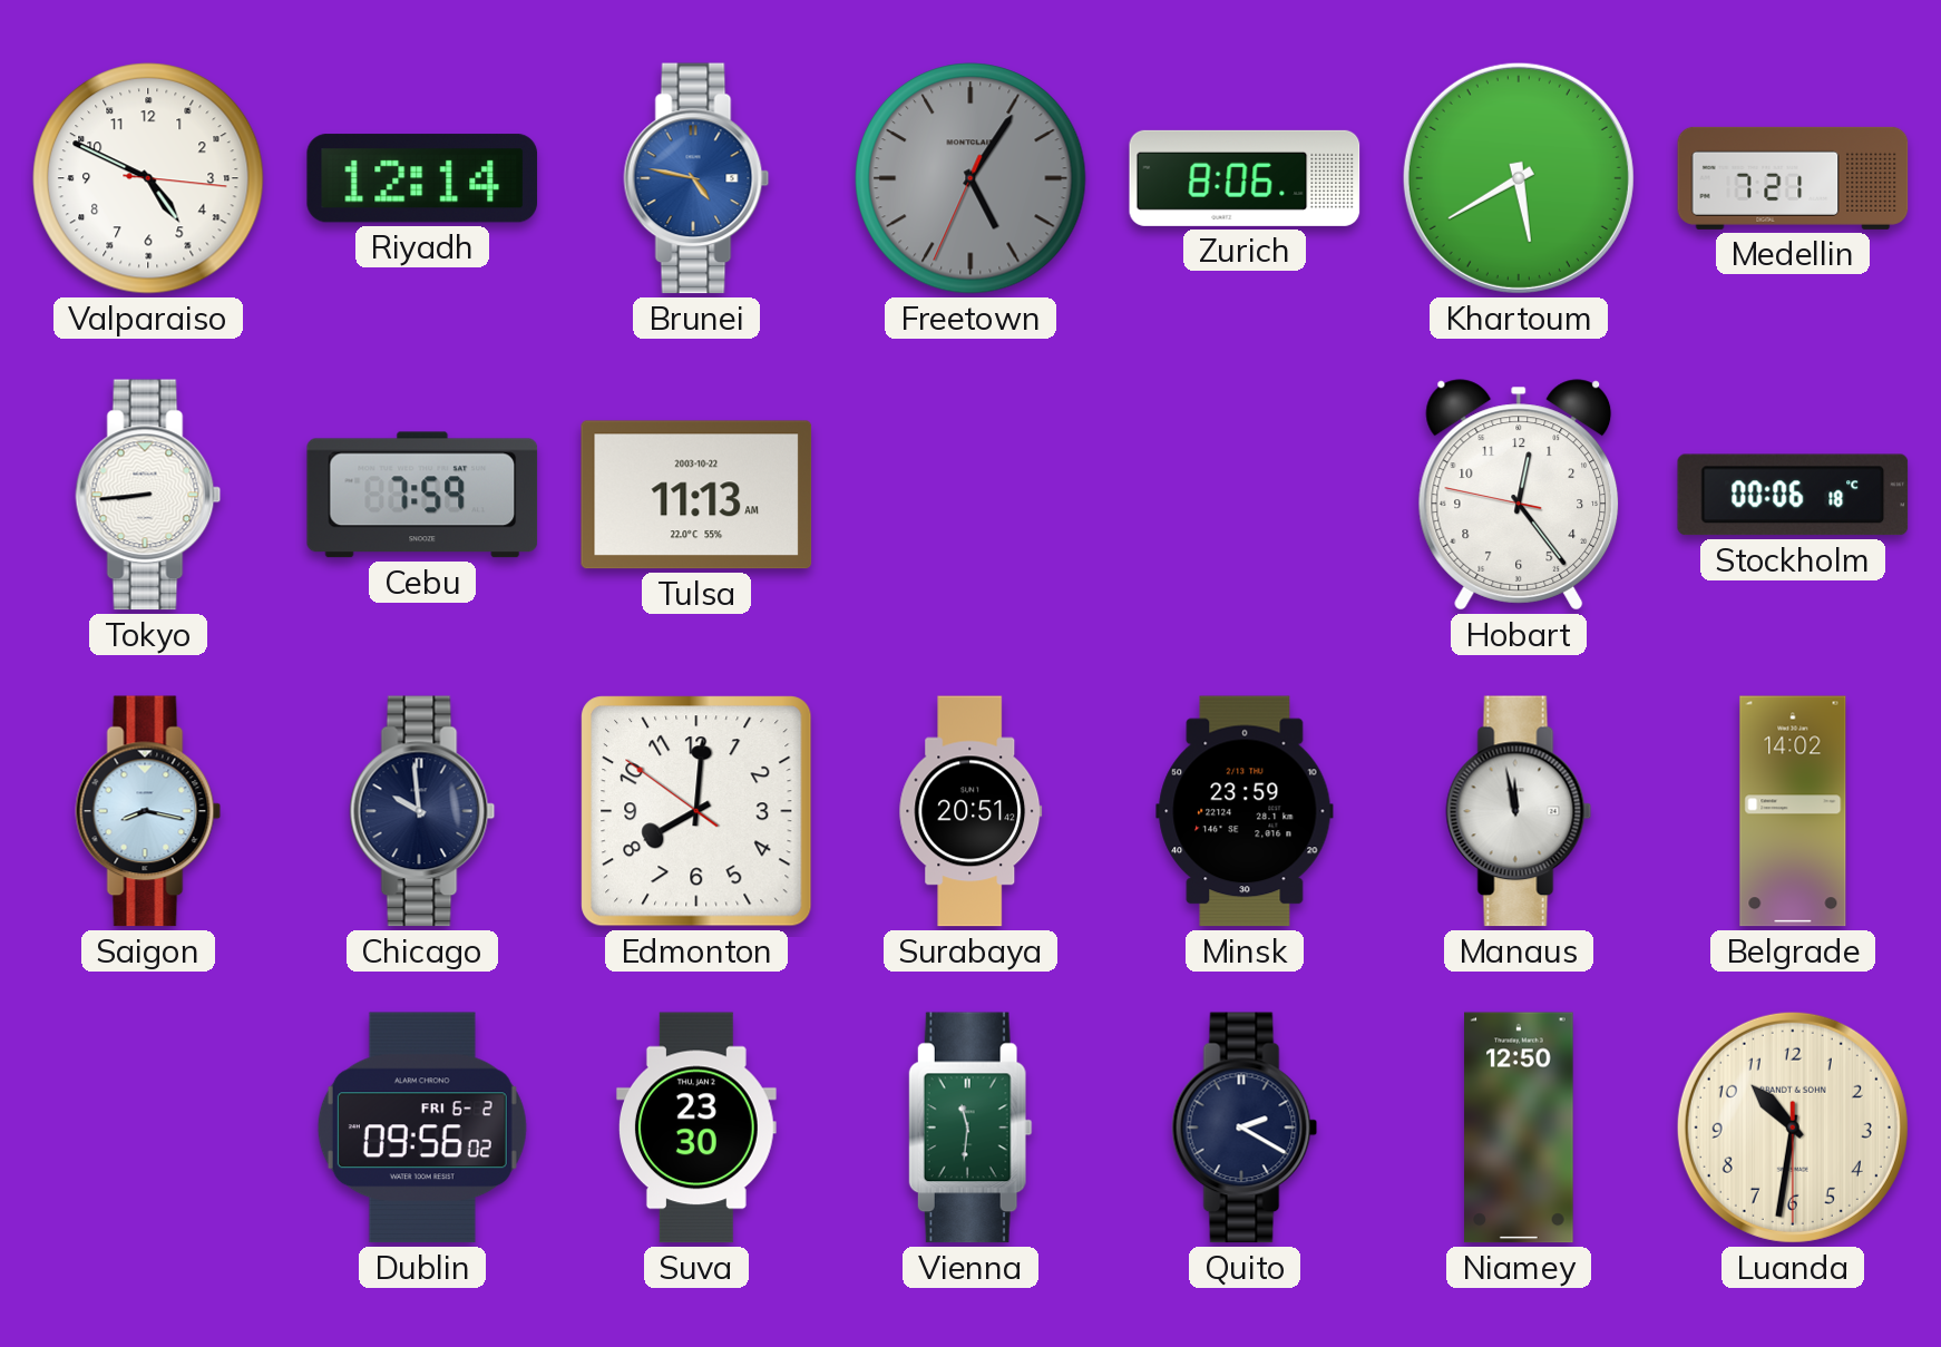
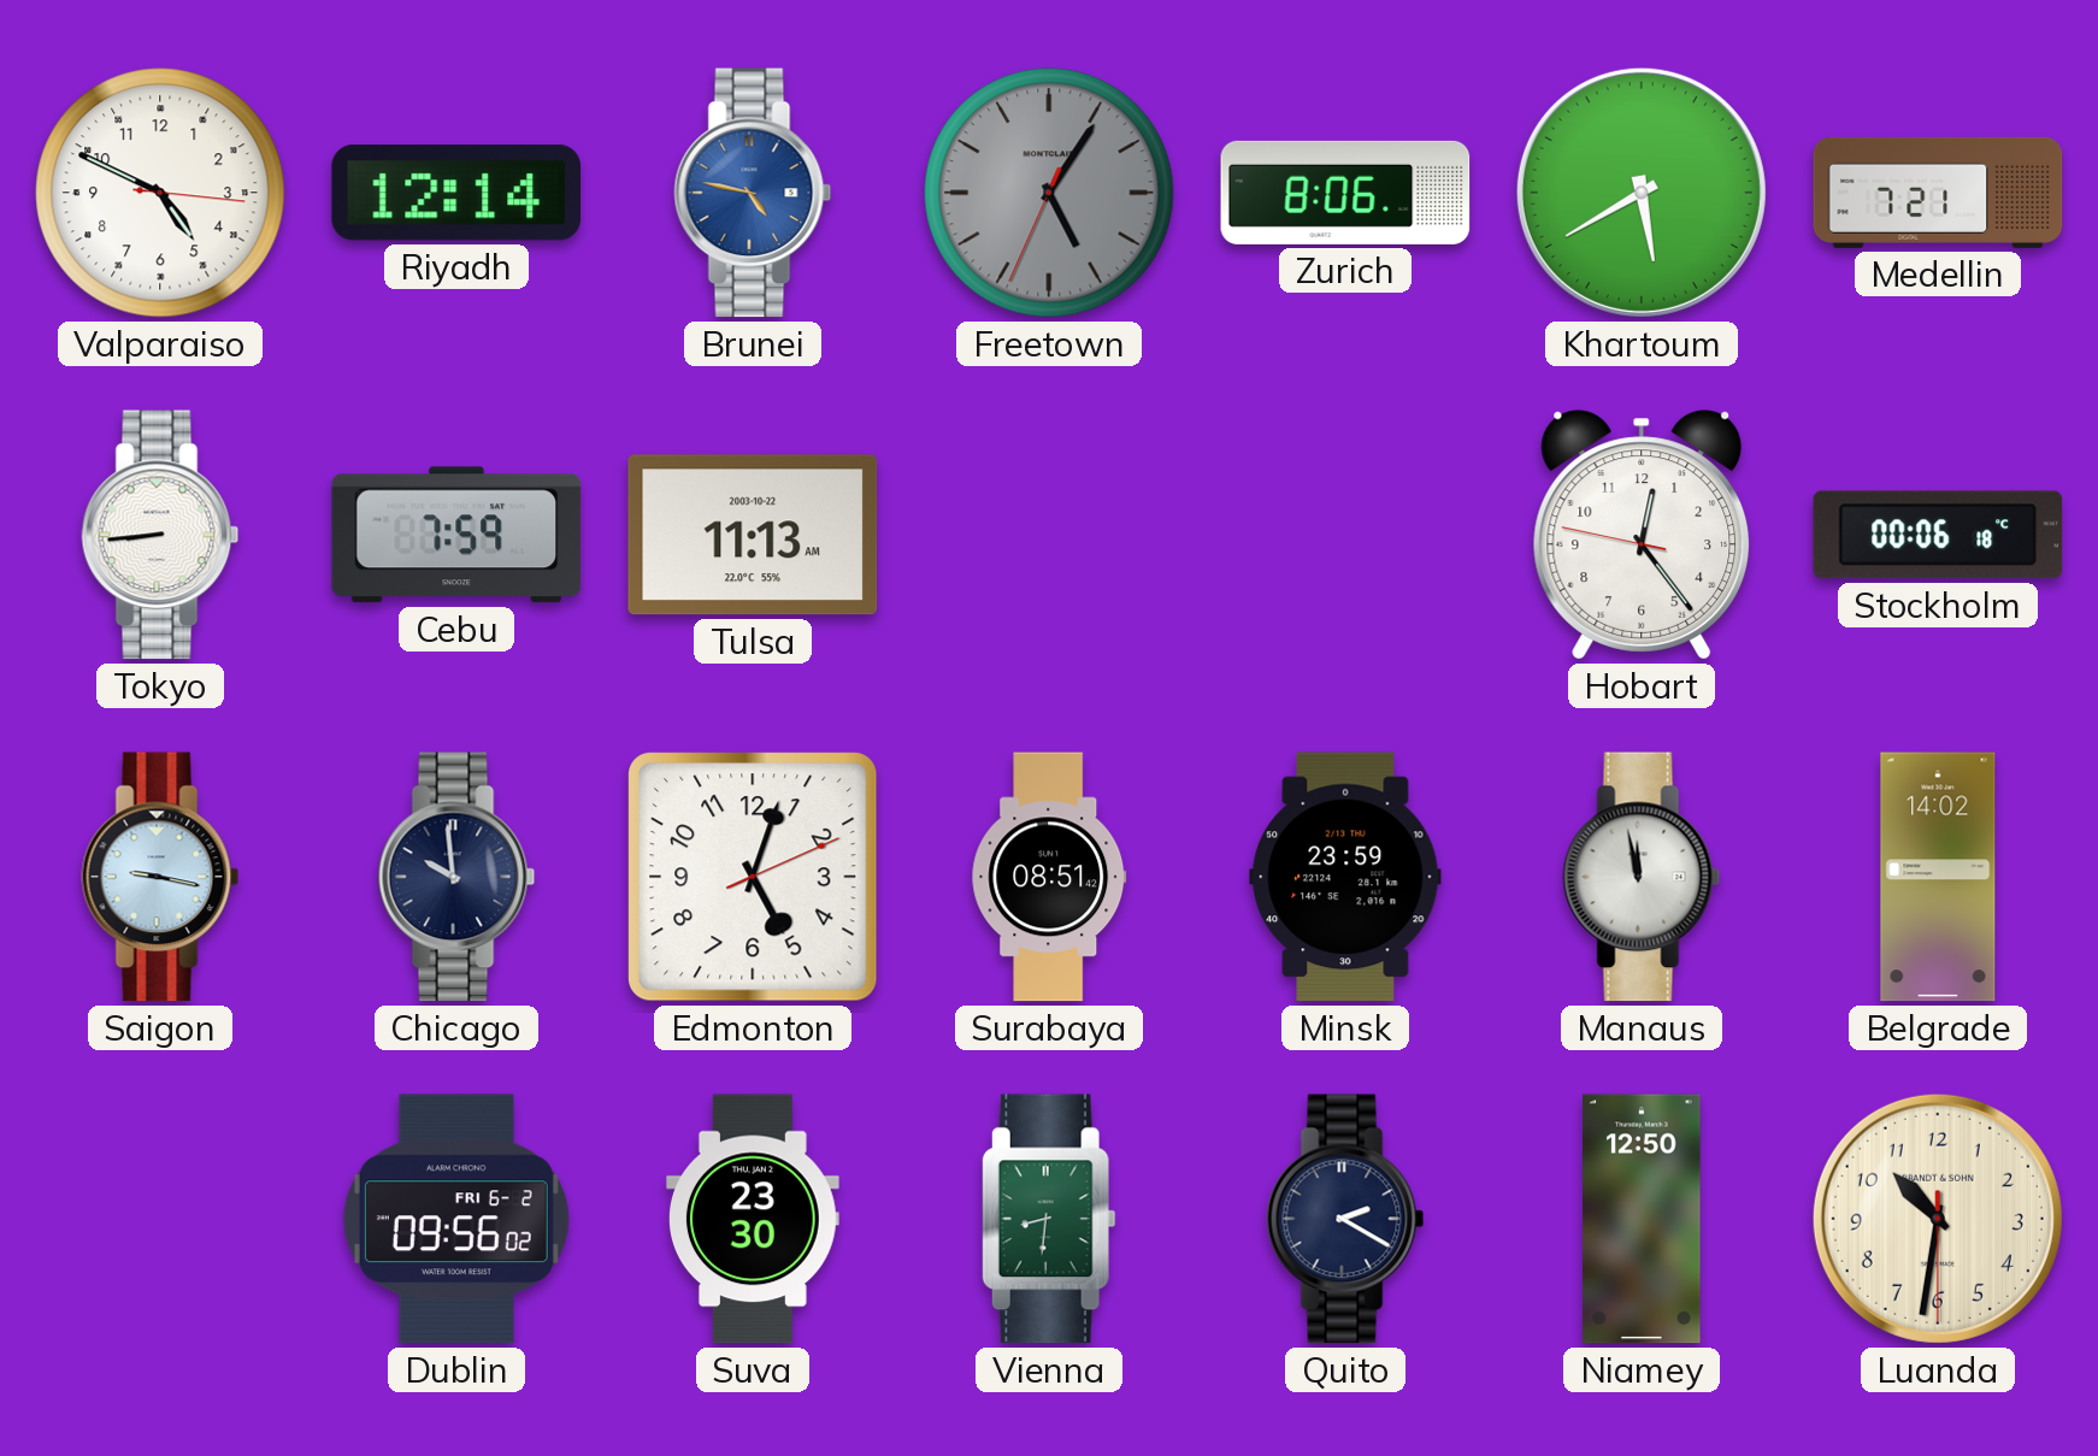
Saigon: 8:17 -> 9:17 (160, 877)
Edmonton: 8:00 -> 5:03 (753, 877)
Surabaya: 20:51 -> 08:51 (1049, 877)
Vienna: 11:31 -> 8:31 (1049, 1219)
